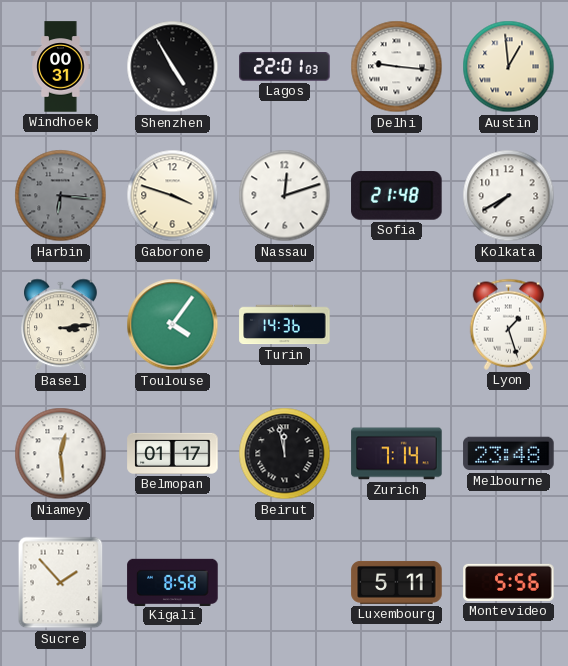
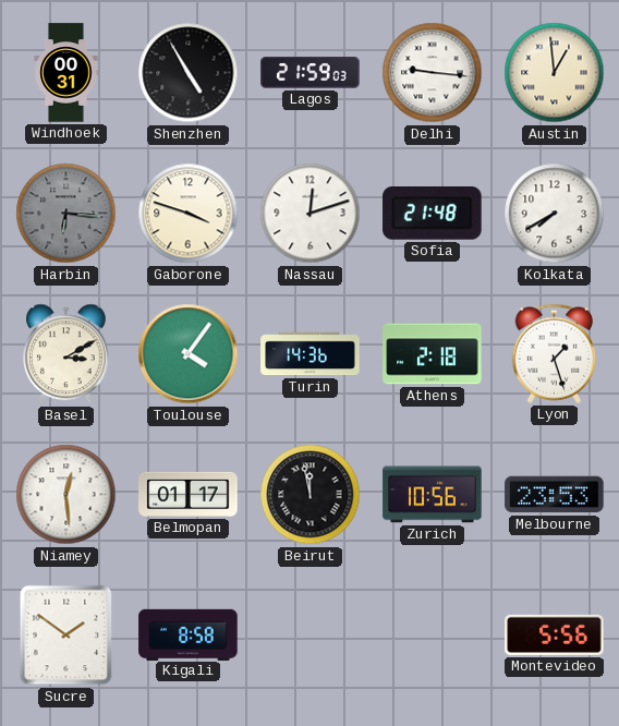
Lagos: 22:01 -> 21:59 (311, 73)
Basel: 3:14 -> 3:10 (66, 354)
Athens: none -> 2:18 (433, 354)
Zurich: 7:14 -> 10:56 (433, 495)
Melbourne: 23:48 -> 23:53 (555, 495)
Sucre: 1:53 -> 1:51 (66, 636)
Luxembourg: 5:11 -> none (397, 582)
